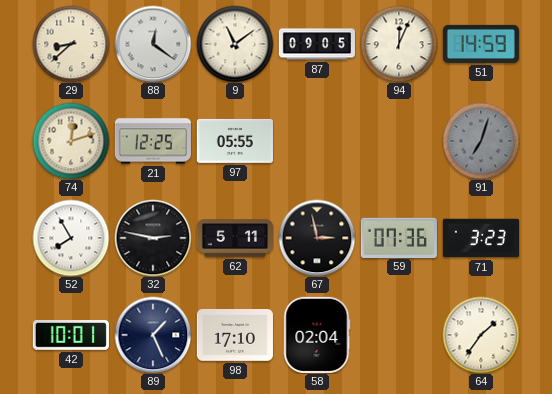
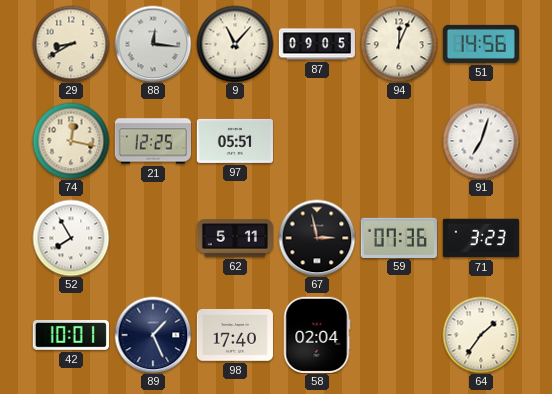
29: 8:38 -> 8:40 (71, 44)
88: 12:21 -> 12:16 (153, 44)
9: 11:09 -> 11:07 (235, 44)
51: 14:59 -> 14:56 (481, 44)
74: 12:12 -> 12:17 (71, 141)
97: 05:55 -> 05:51 (235, 141)
91 dial: grey -> white (481, 141)
32: 2:47 -> none (153, 238)
98: 17:10 -> 17:40 (235, 336)
